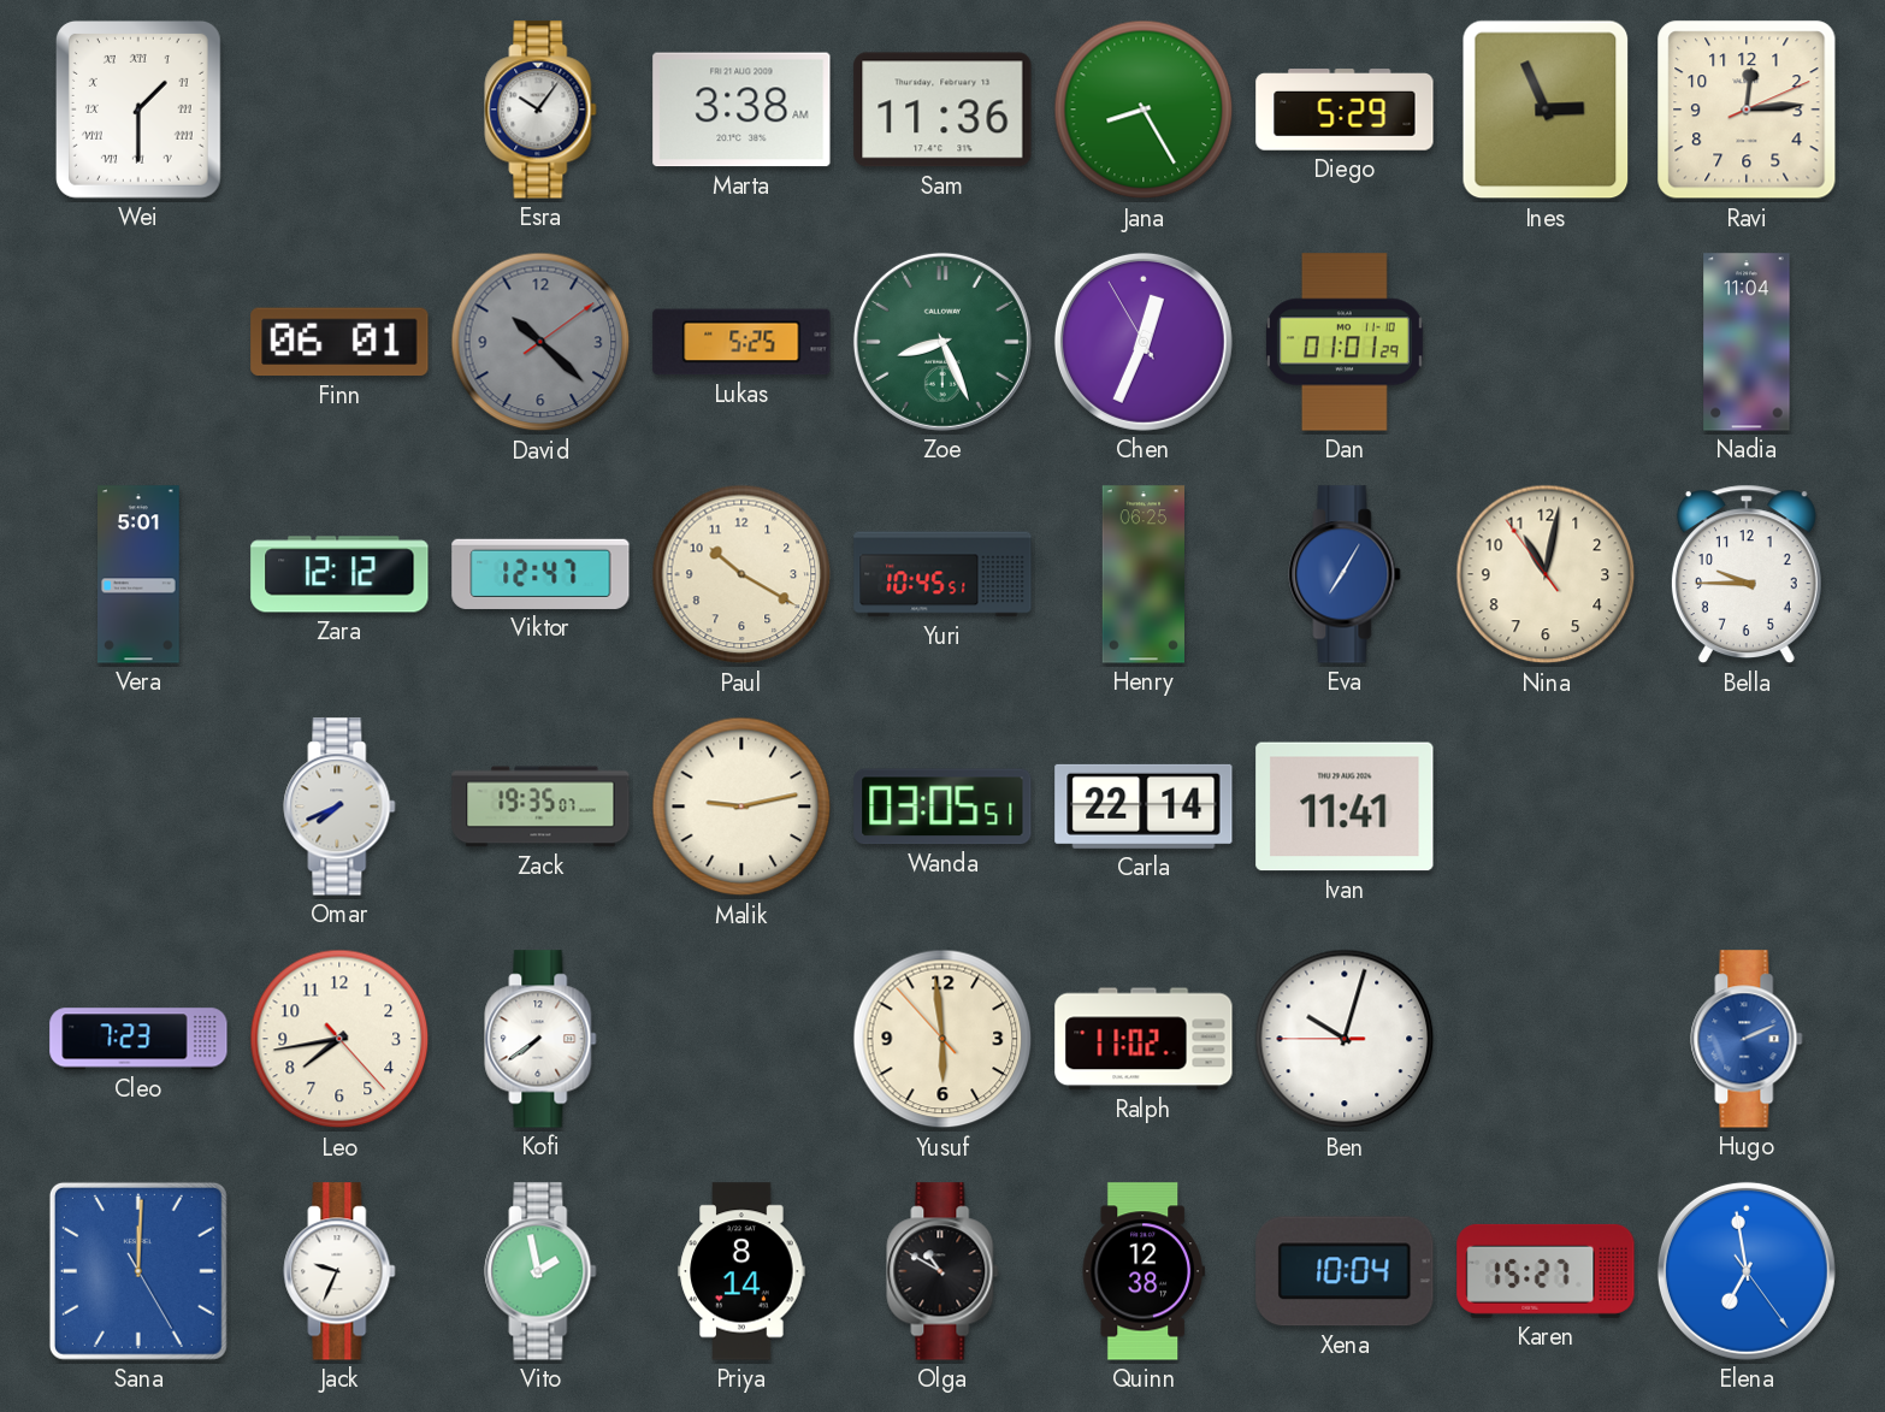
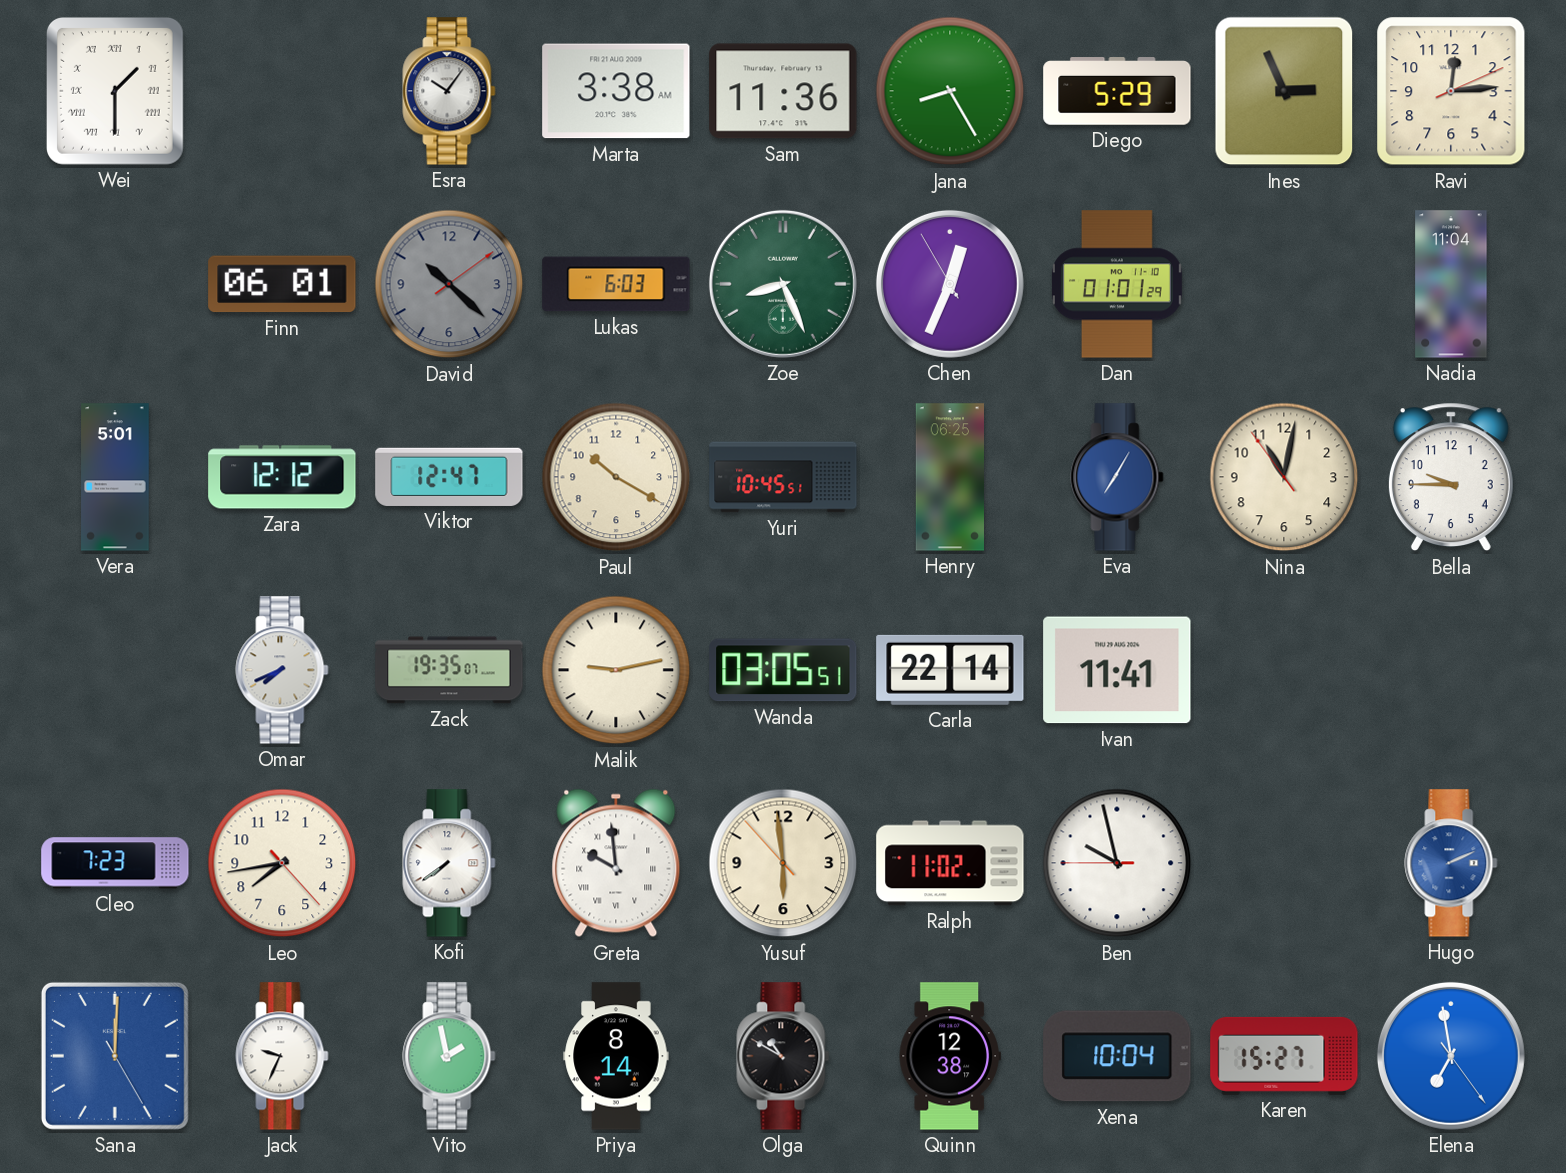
Lukas: 5:25 -> 6:03 (616, 284)
Greta: none -> 9:59 (616, 863)
Ben: 10:02 -> 9:57 (1117, 863)
